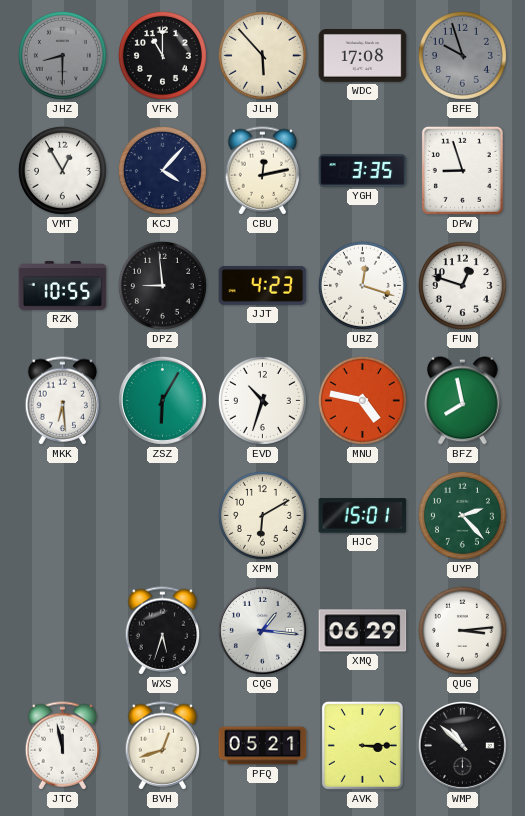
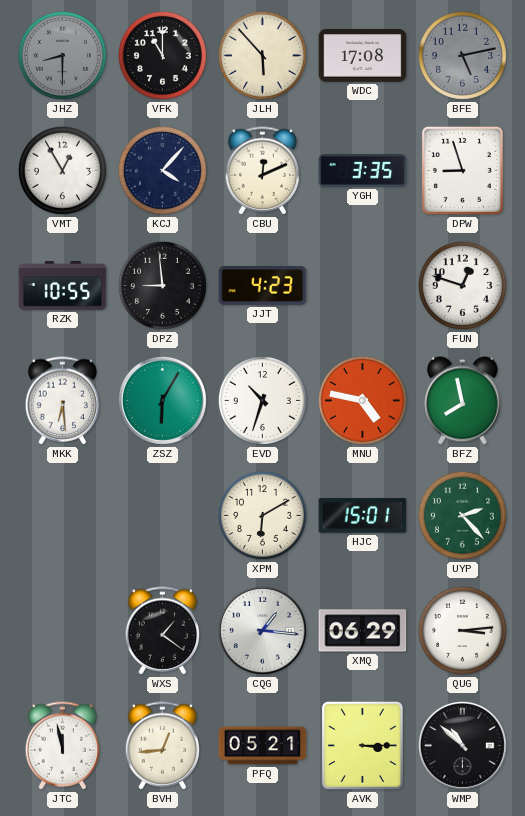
BFE: 9:57 -> 5:13 (462, 55)
CBU: 12:13 -> 12:11 (263, 171)
UBZ: 12:18 -> none (362, 285)
WXS: 5:33 -> 1:21 (163, 631)
BVH: 12:42 -> 12:44 (163, 746)
